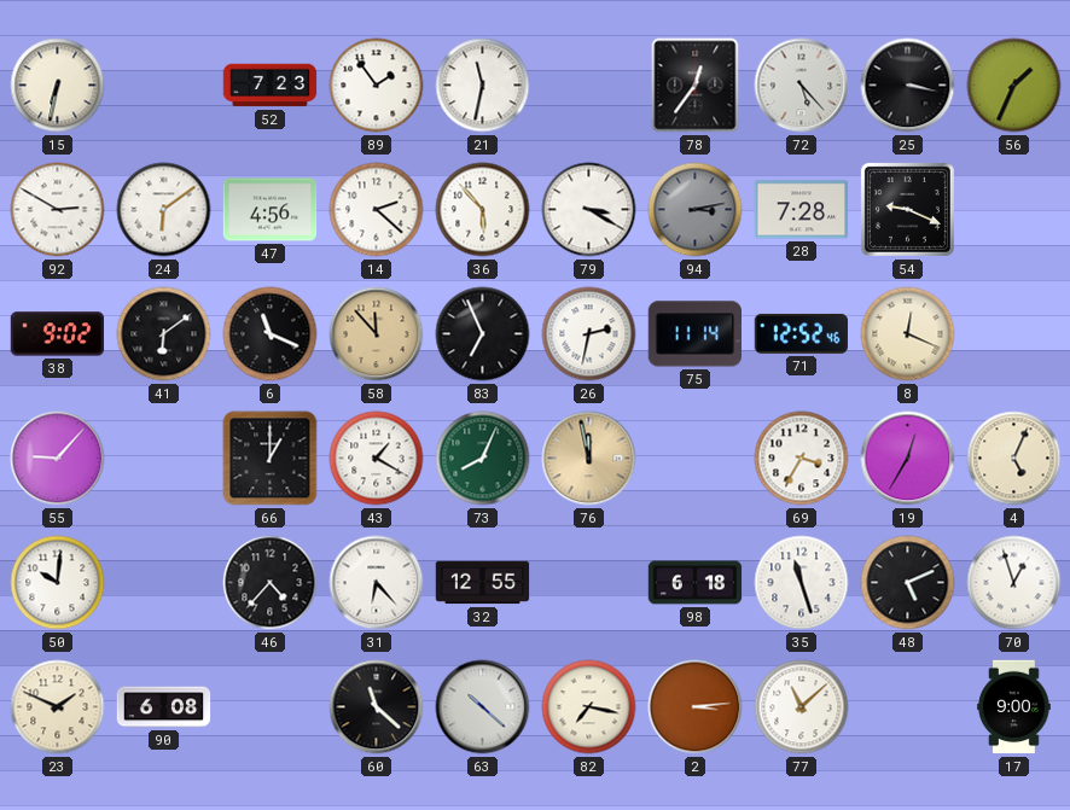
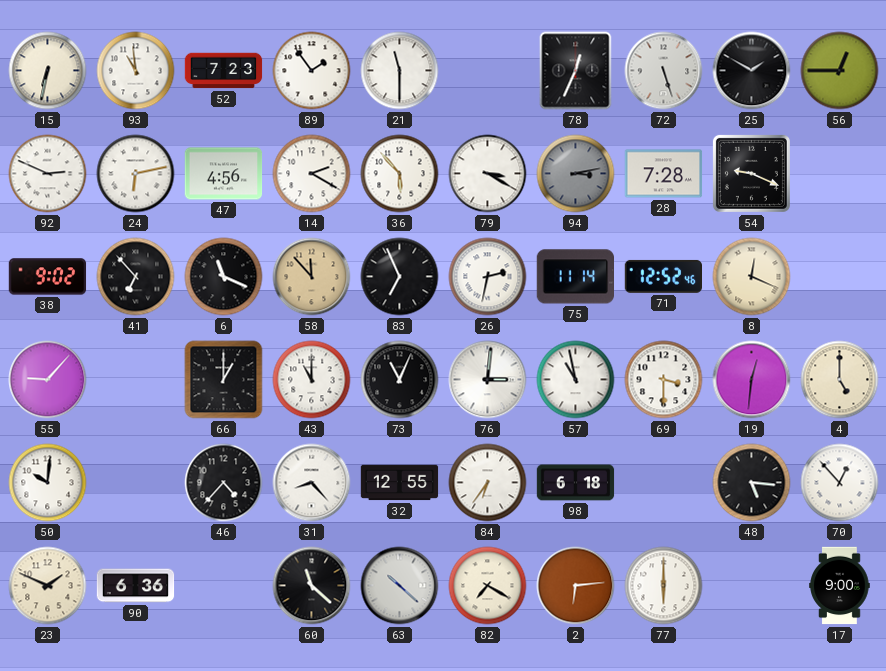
93: none -> 10:59 (136, 71)
21: 11:32 -> 11:30 (400, 71)
78: 12:36 -> 12:34 (576, 71)
72: 5:23 -> 5:27 (664, 71)
25: 3:17 -> 1:50 (752, 71)
56: 1:34 -> 12:45 (840, 71)
92: 2:50 -> 2:49 (48, 174)
24: 6:09 -> 6:13 (136, 174)
14: 2:22 -> 2:20 (312, 174)
41: 6:09 -> 6:53 (136, 277)
43: 1:20 -> 11:00 (312, 380)
73: 8:04 -> 11:04 (400, 380)
73 dial: green -> black (400, 380)
76: 11:58 -> 3:01 (488, 380)
76 dial: champagne -> white (488, 380)
57: none -> 10:58 (576, 380)
69: 3:35 -> 3:30 (664, 380)
19: 12:35 -> 12:31 (752, 380)
4: 5:04 -> 5:00 (840, 380)
31: 6:23 -> 8:23 (312, 483)
84: none -> 6:36 (488, 483)
35: 11:27 -> none (802, 583)
48: 5:11 -> 5:16 (752, 483)
70: 12:57 -> 12:53 (840, 483)
90: 6:08 -> 6:36 (136, 586)
82: 7:17 -> 7:20 (488, 586)
2: 3:14 -> 6:14 (576, 586)
77: 11:08 -> 6:00 (664, 586)
